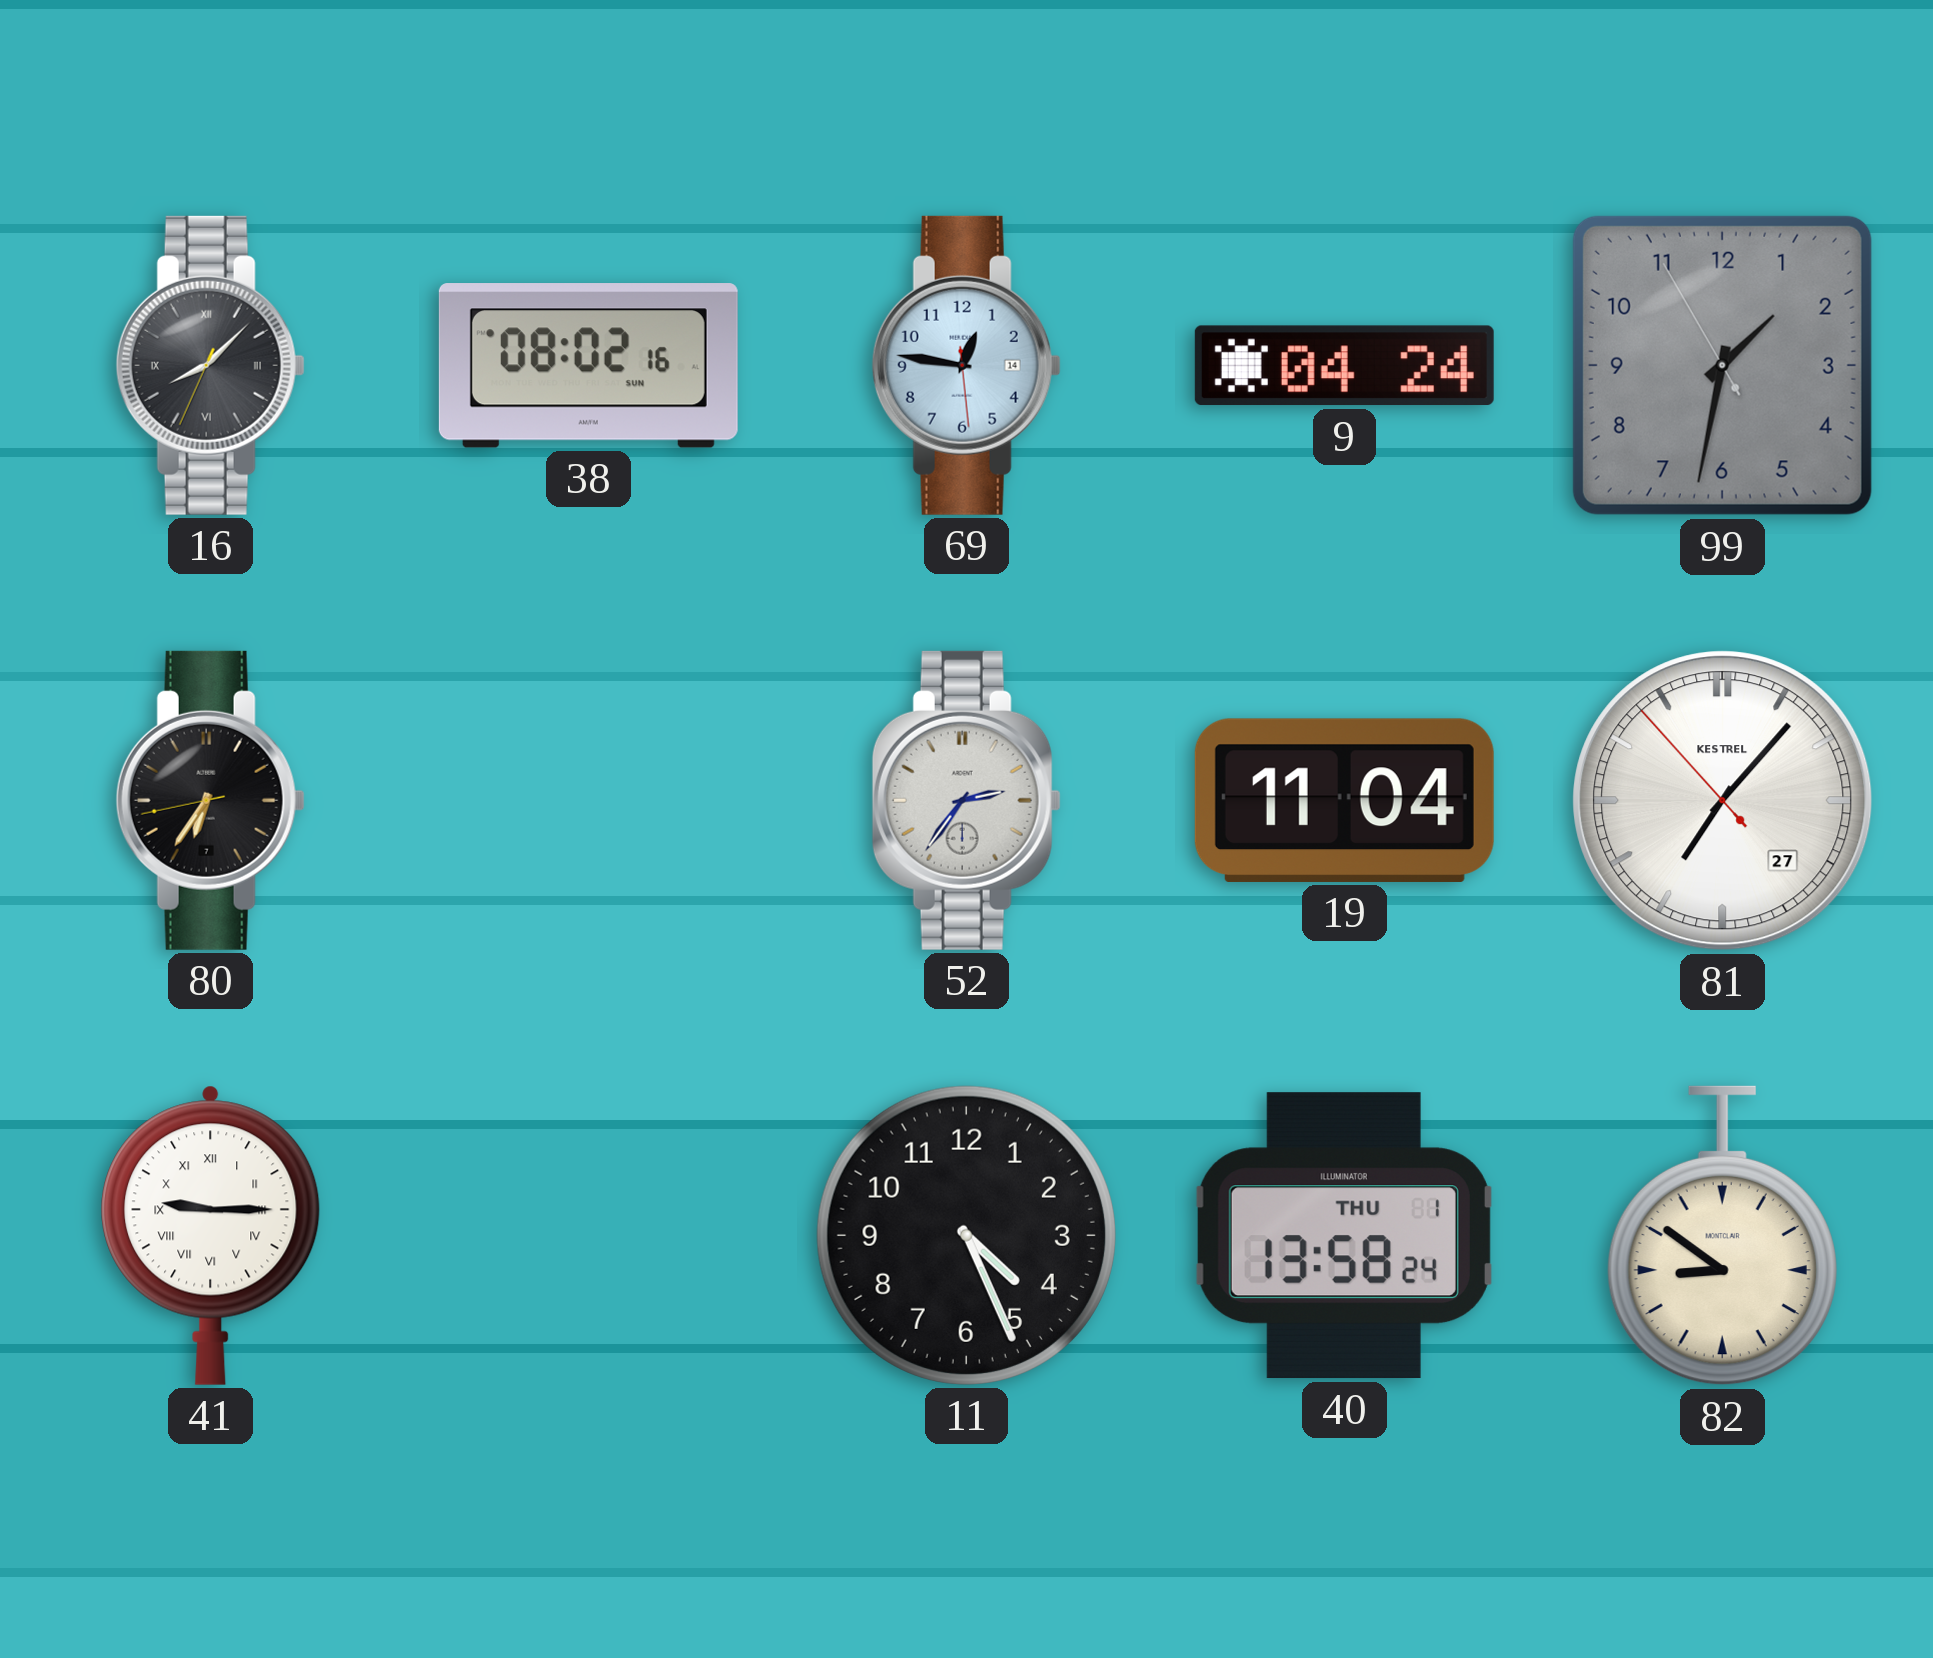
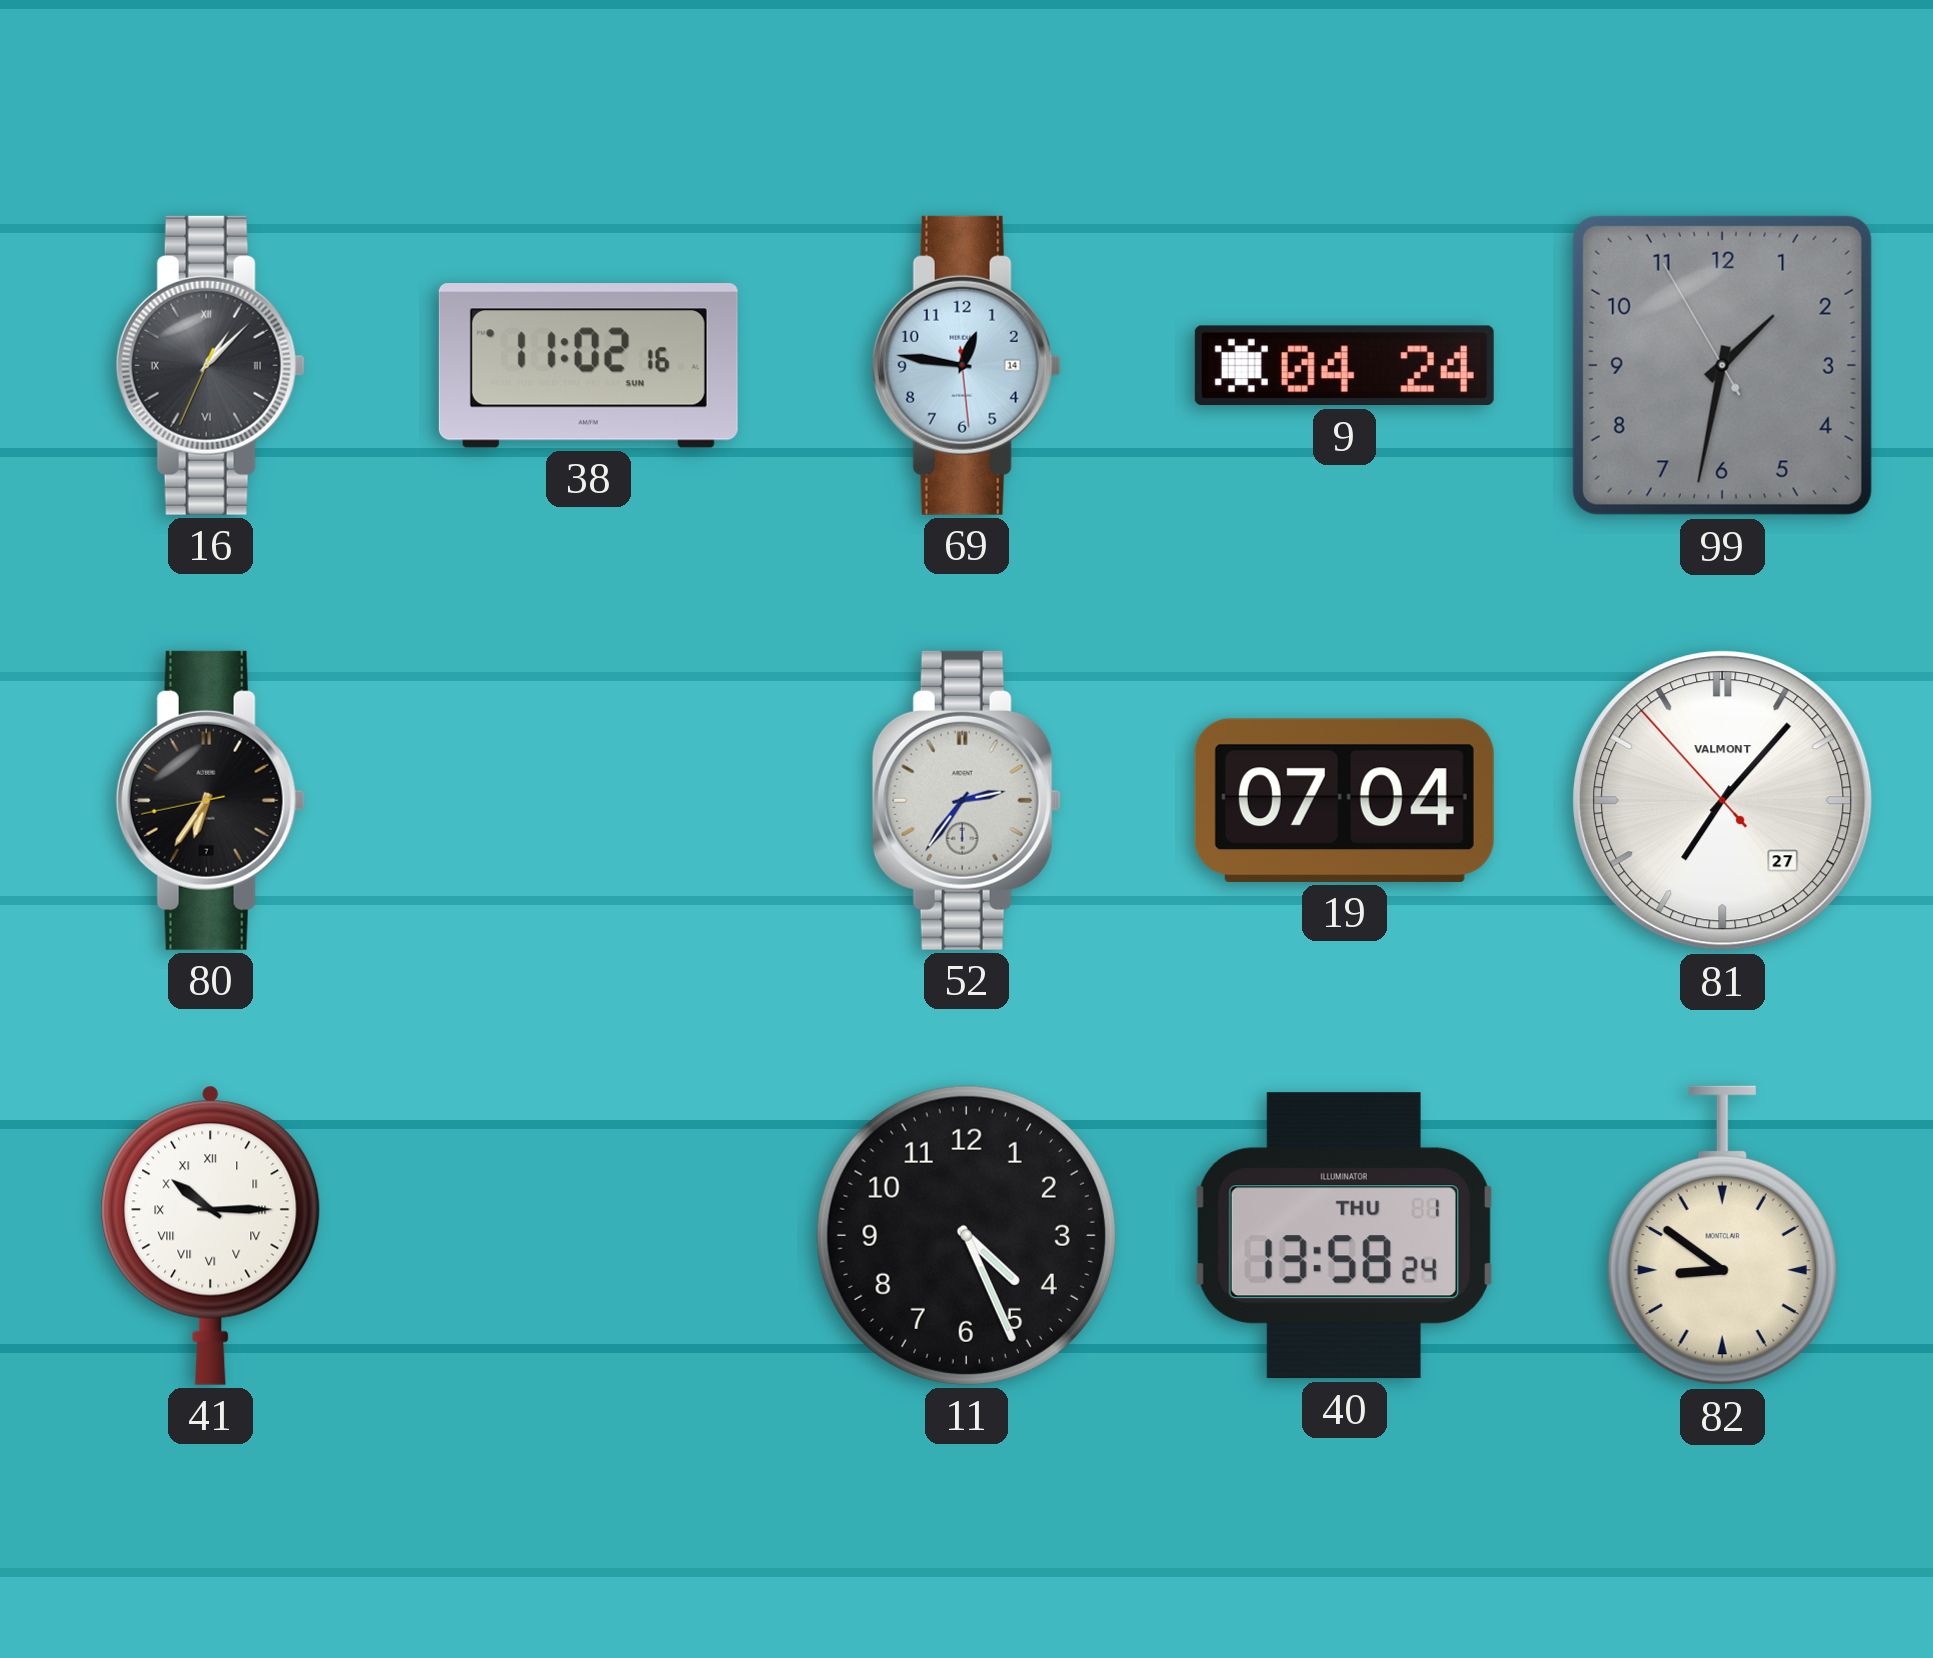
16: 8:07 -> 1:07 (210, 365)
38: 08:02 -> 11:02 (588, 366)
19: 11:04 -> 07:04 (1344, 800)
81 brand: KESTREL -> VALMONT (1723, 801)
41: 9:15 -> 10:15 (211, 1235)
